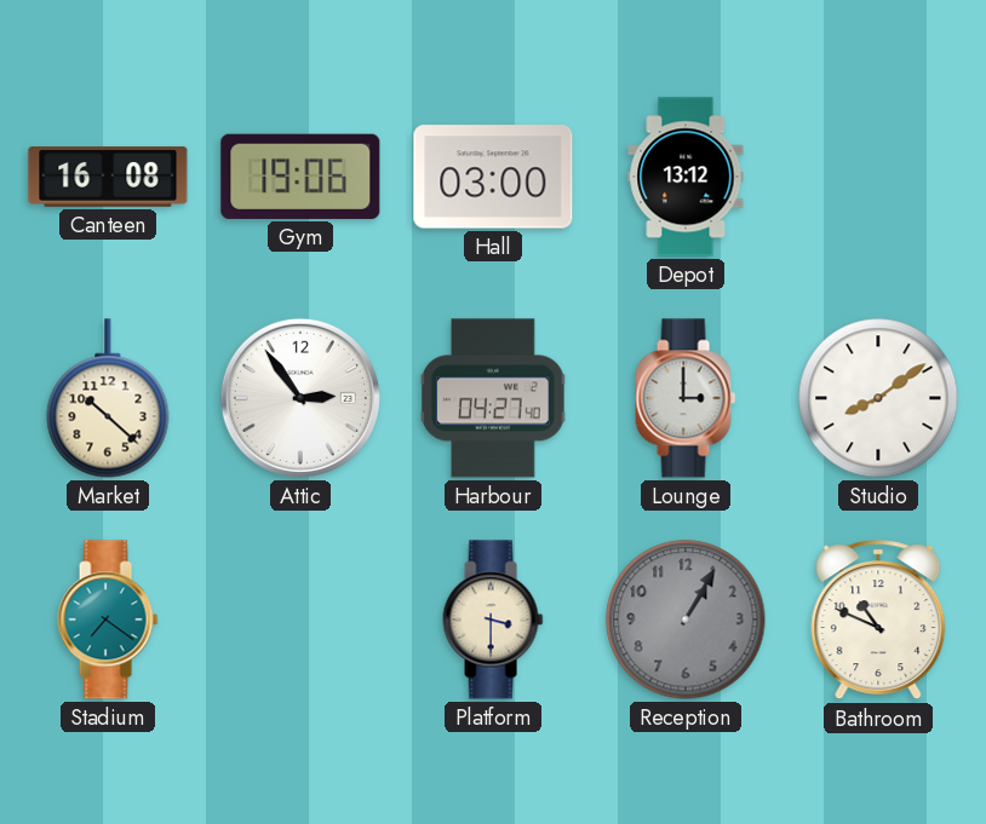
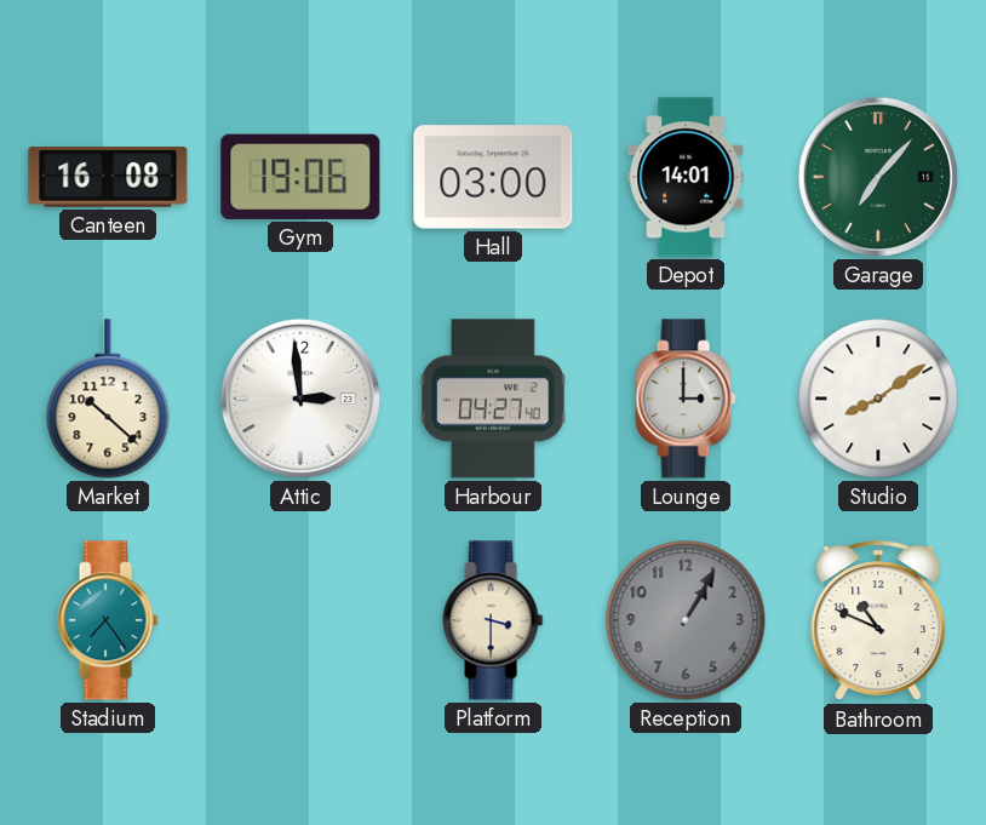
Depot: 13:12 -> 14:01 (686, 177)
Garage: none -> 7:07 (878, 177)
Attic: 2:54 -> 2:59 (300, 399)
Stadium: 7:21 -> 7:24 (108, 620)
